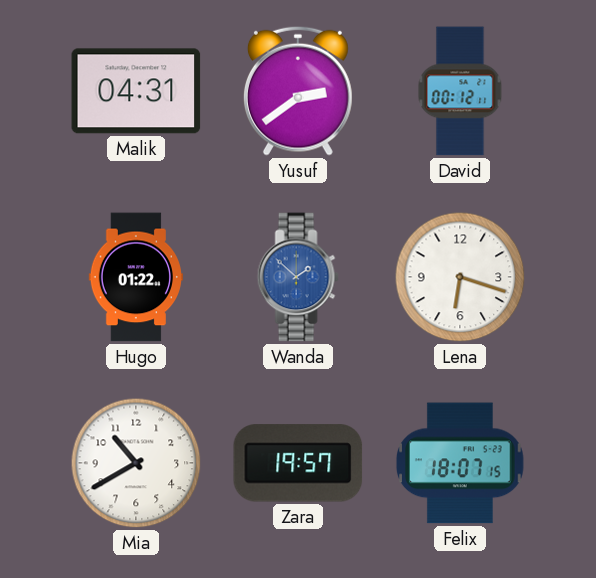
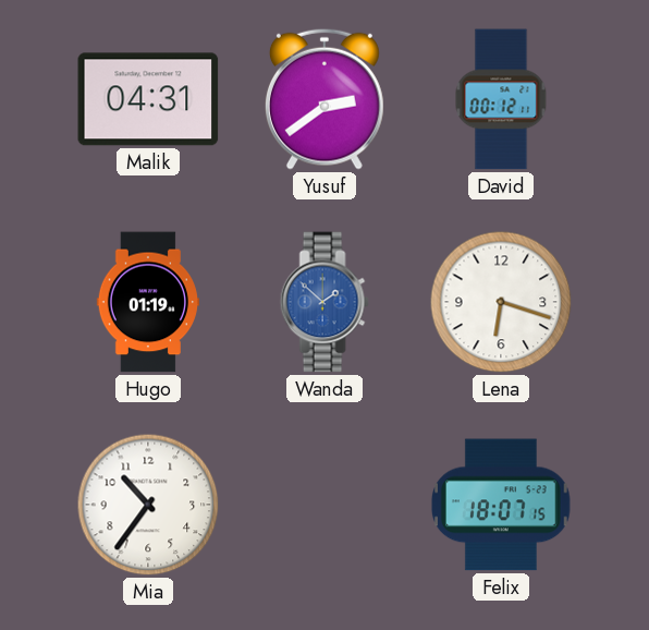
Hugo: 01:22 -> 01:19 (147, 302)
Mia: 10:40 -> 10:36 (148, 505)
Zara: 19:57 -> none (298, 463)
